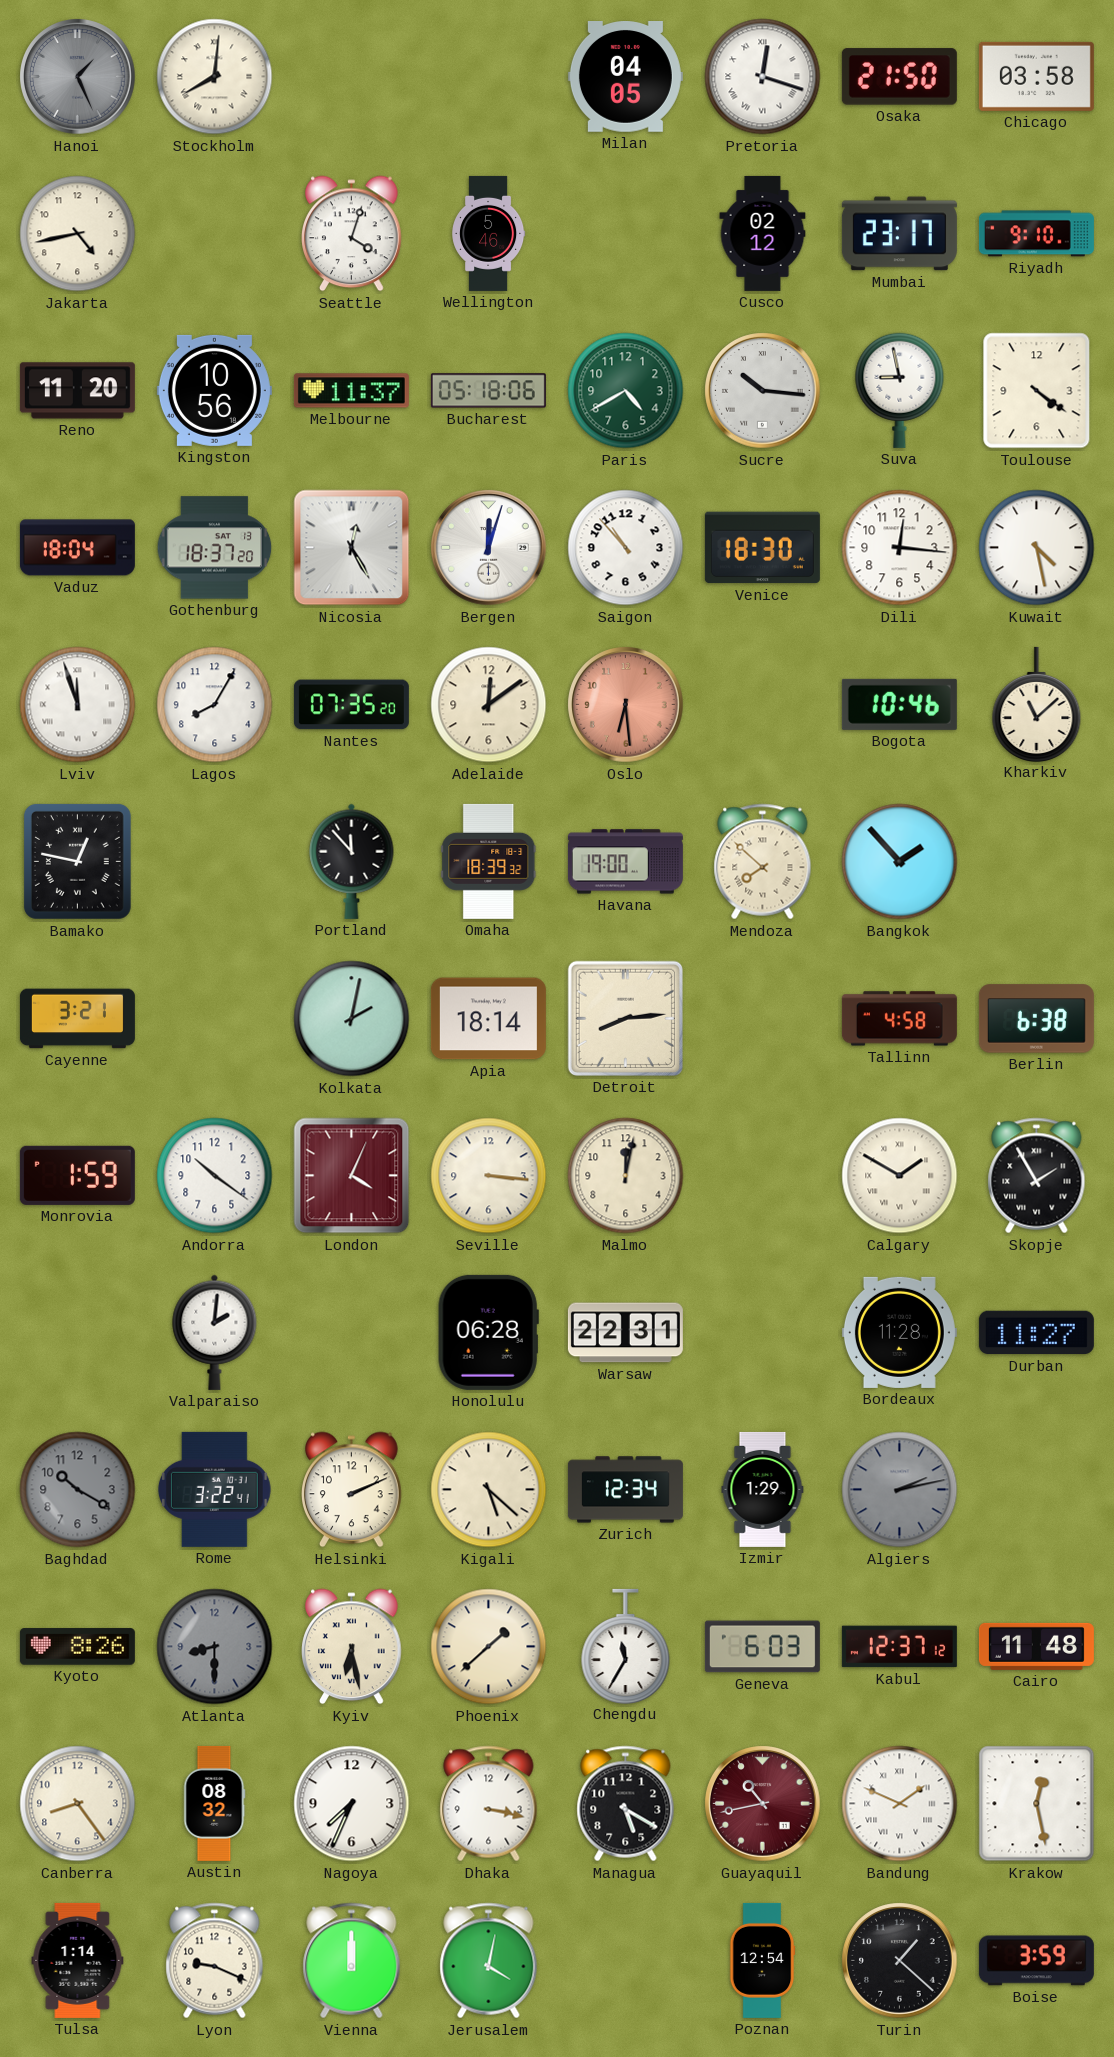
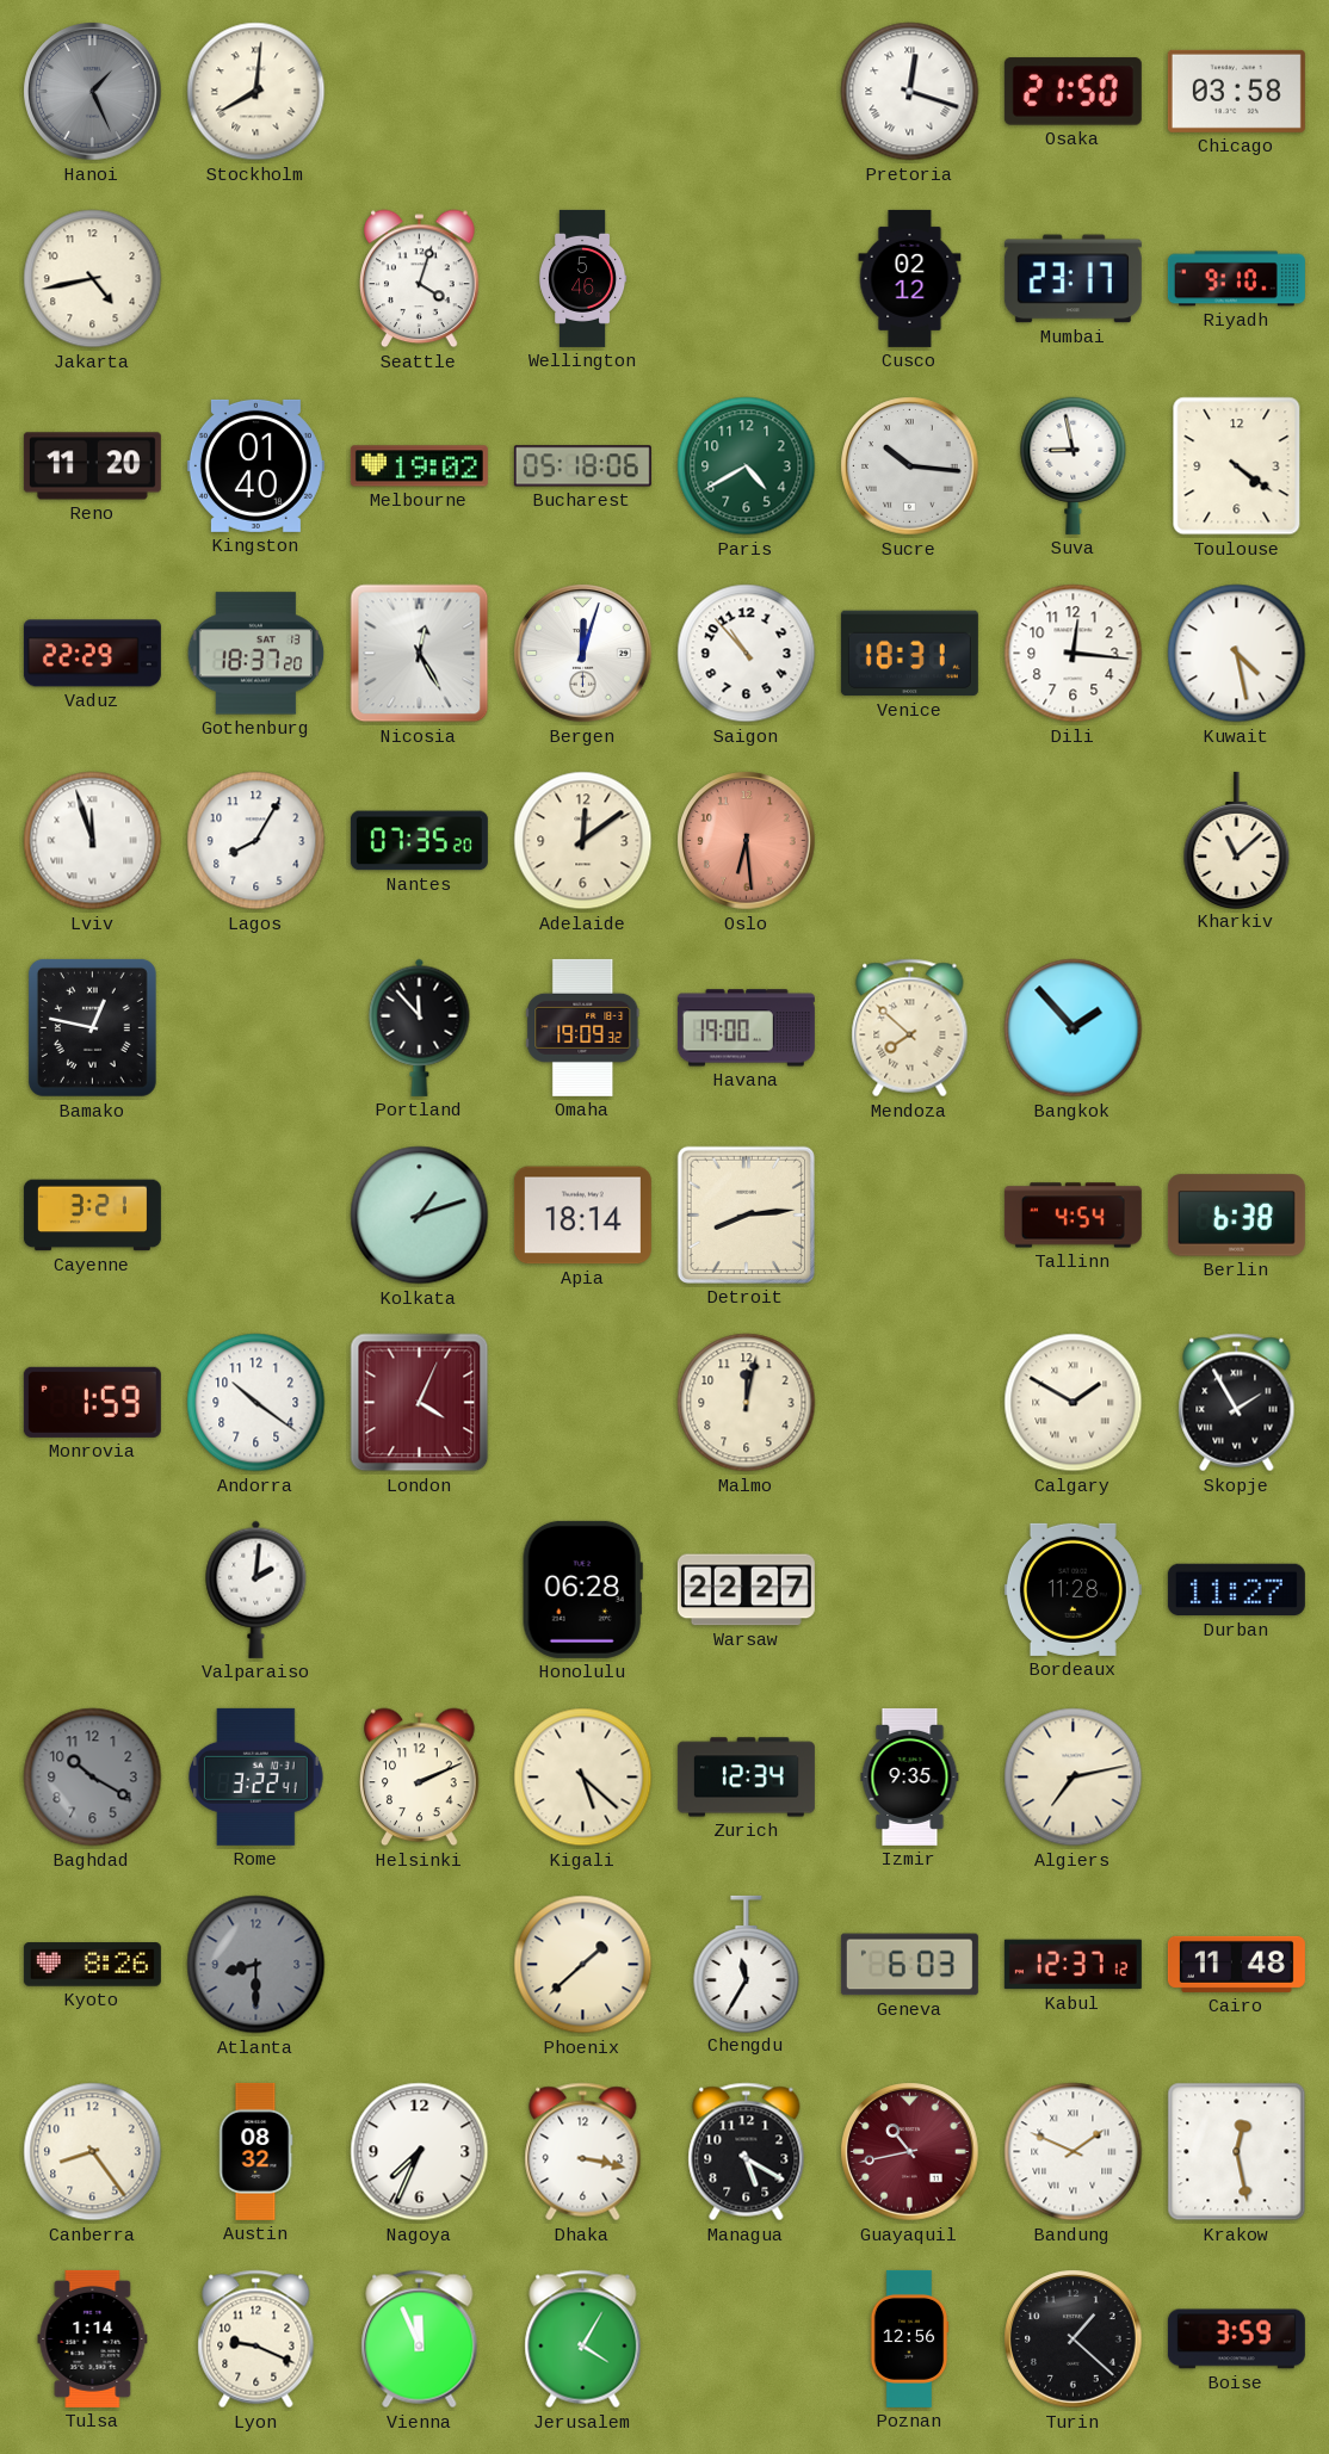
Milan: 04:05 -> none (625, 77)
Kingston: 10:56 -> 01:40 (255, 465)
Melbourne: 11:37 -> 19:02 (419, 466)
Vaduz: 18:04 -> 22:29 (92, 654)
Venice: 18:30 -> 18:31 (909, 654)
Bogota: 10:46 -> none (899, 704)
Omaha: 18:39 -> 19:09 (583, 1027)
Kolkata: 2:02 -> 1:12 (420, 1216)
Tallinn: 4:58 -> 4:54 (1073, 1216)
Seville: 3:16 -> none (489, 1176)
Warsaw: 22:31 -> 22:27 (746, 1590)
Izmir: 1:29 -> 9:35 (910, 1776)
Algiers: 2:13 -> 7:13 (1074, 1778)
Algiers dial: grey -> cream (1074, 1778)
Kyiv: 6:28 -> none (352, 1647)
Vienna: 12:00 -> 11:56 (420, 2339)
Jerusalem: 4:02 -> 4:05 (583, 2339)
Poznan: 12:54 -> 12:56 (909, 2338)
